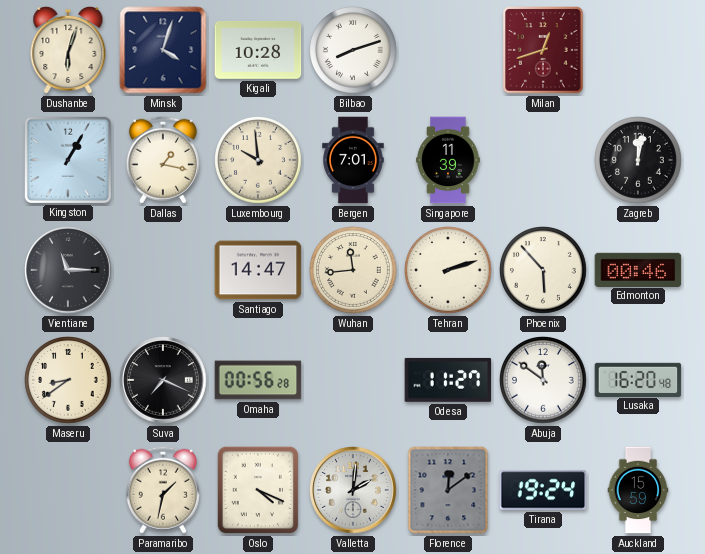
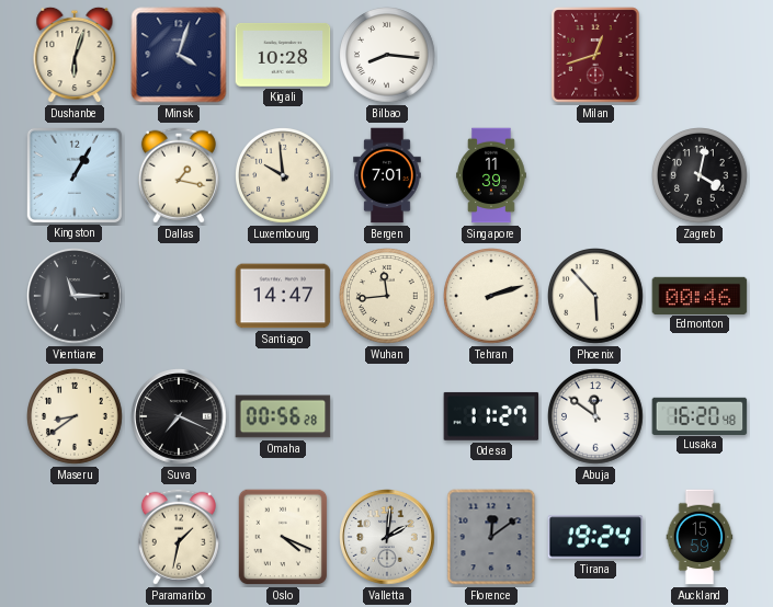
Bilbao: 8:12 -> 8:16 (388, 56)
Zagreb: 12:02 -> 4:02 (701, 176)
